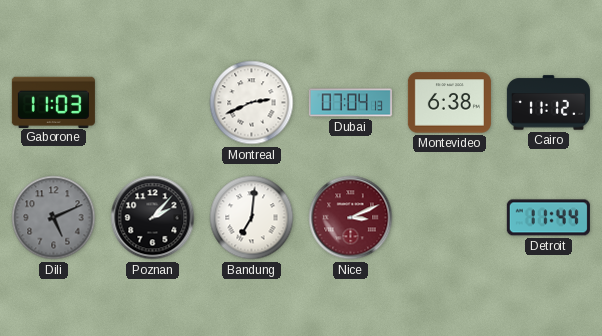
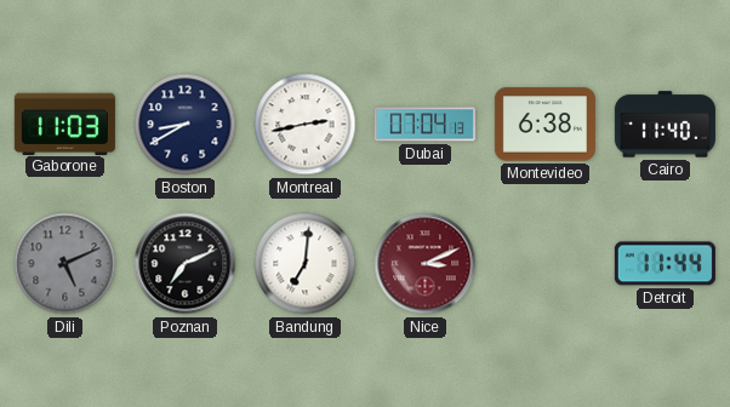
Boston: none -> 8:40 (186, 125)
Montreal: 2:41 -> 2:43 (306, 125)
Cairo: 11:12 -> 11:40 (665, 125)
Poznan: 2:07 -> 7:11 (186, 264)
